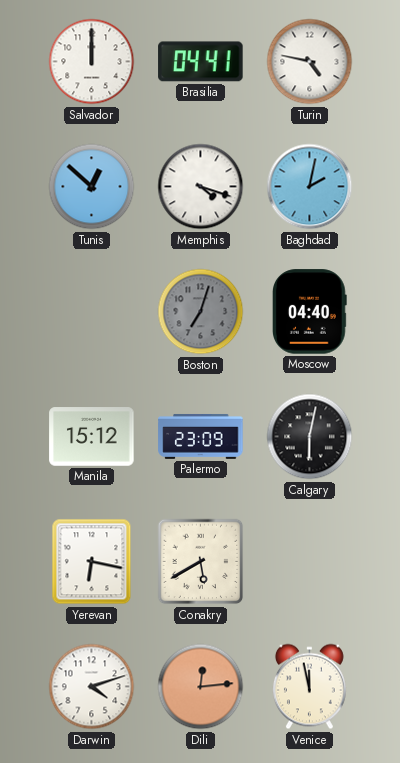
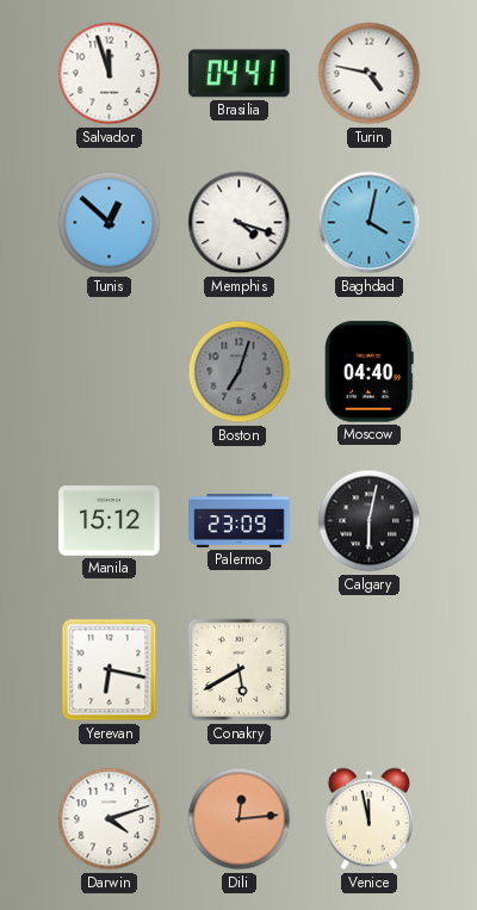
Salvador: 12:00 -> 11:57 (110, 74)
Baghdad: 2:02 -> 4:02 (370, 223)
